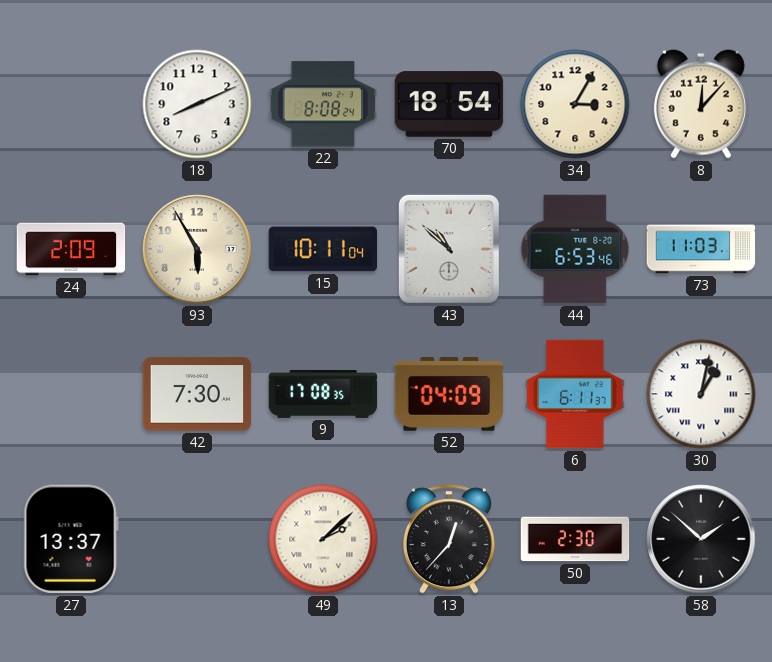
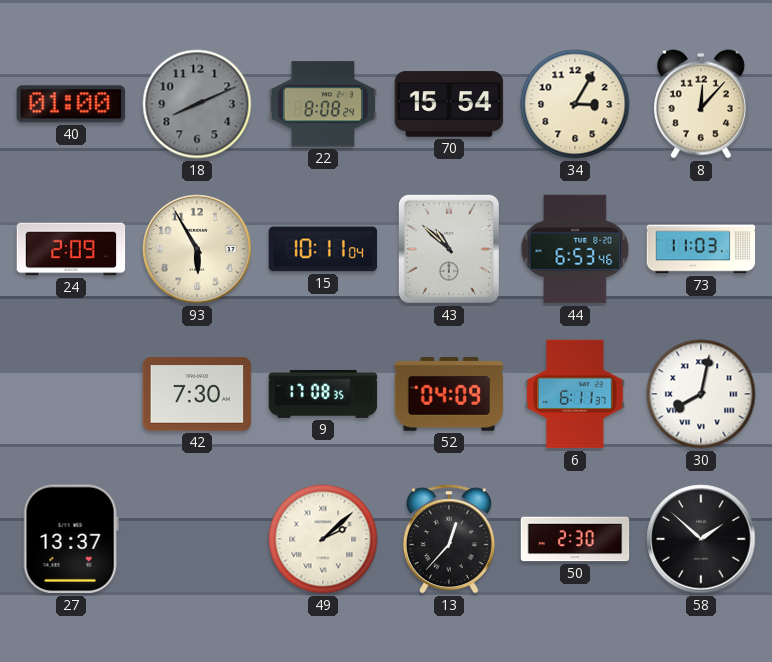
40: none -> 01:00 (71, 104)
18 dial: white -> grey (197, 104)
70: 18:54 -> 15:54 (449, 104)
30: 1:02 -> 8:02 (701, 394)
